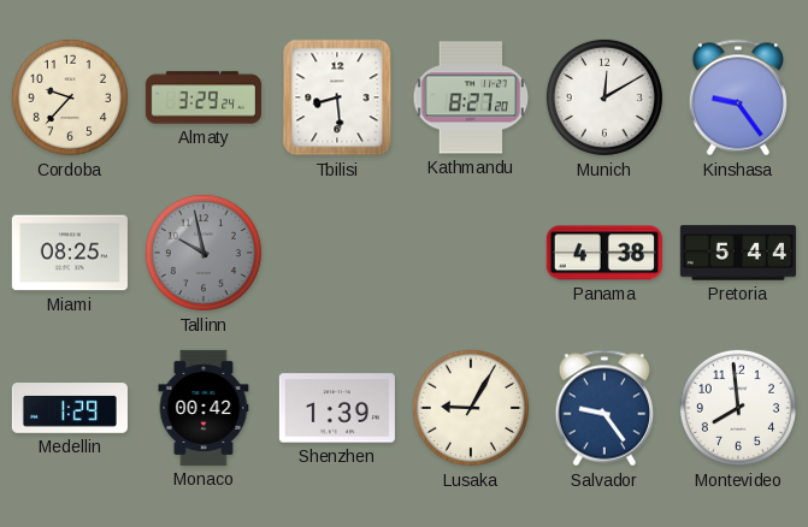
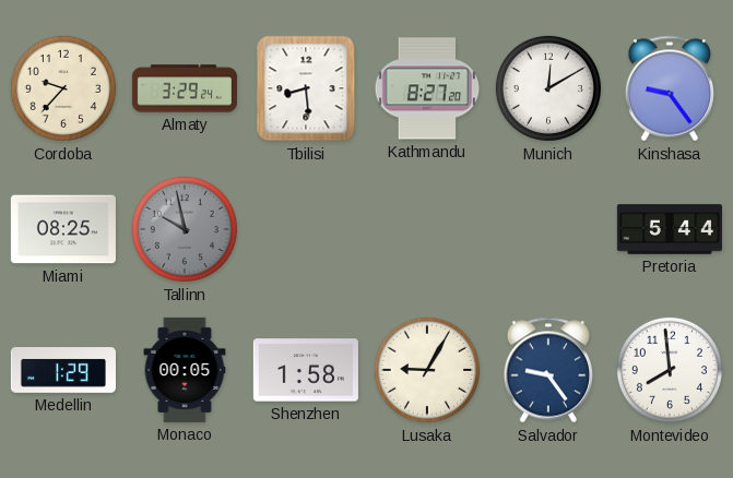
Panama: 4:38 -> none (604, 253)
Monaco: 00:42 -> 00:05 (185, 370)
Shenzhen: 1:39 -> 1:58 (306, 370)
